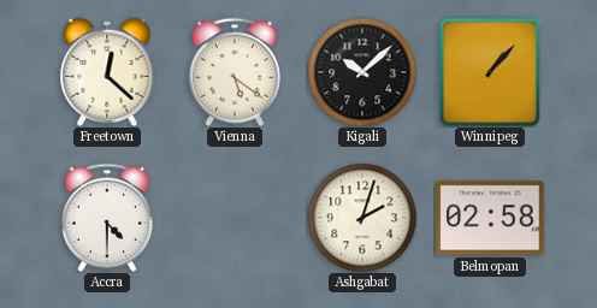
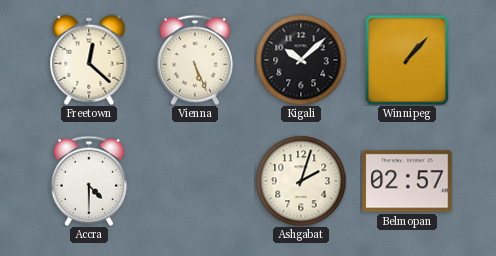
Vienna: 5:21 -> 5:26 (195, 60)
Belmopan: 02:58 -> 02:57 (407, 181)
